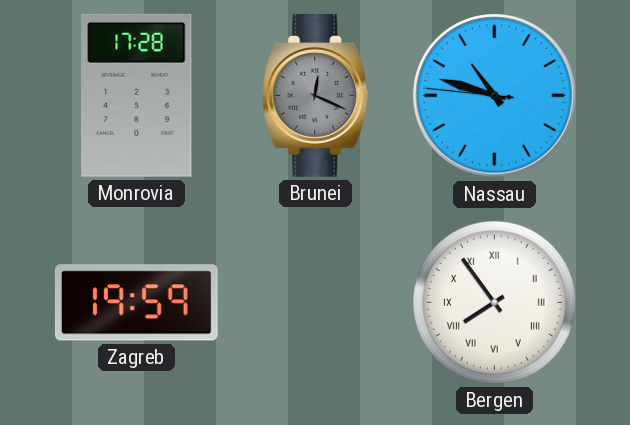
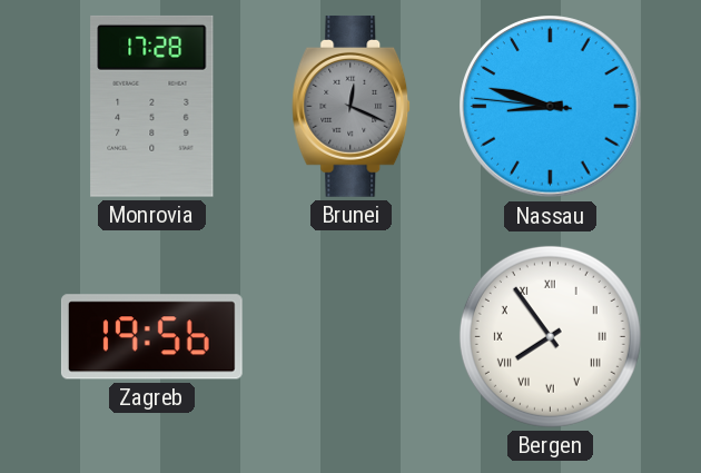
Nassau: 10:47 -> 8:47 (551, 107)
Zagreb: 19:59 -> 19:56 (151, 337)
